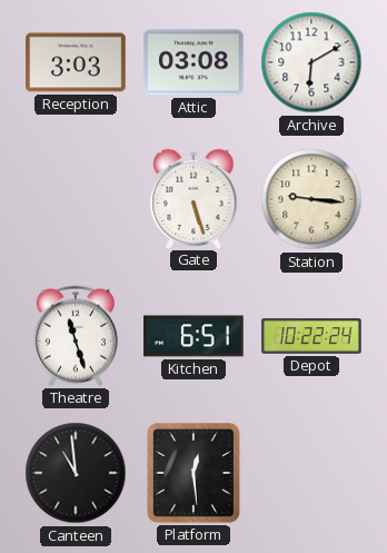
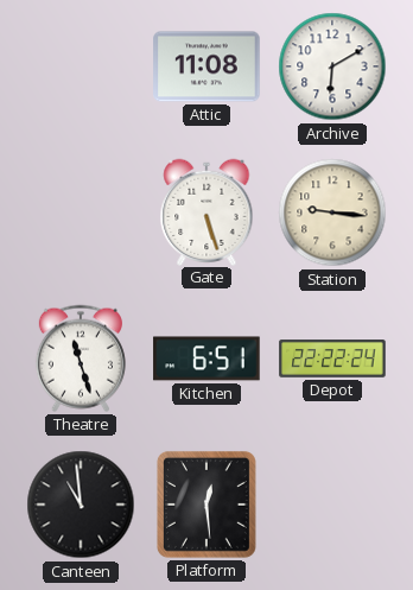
Reception: 3:03 -> none (76, 62)
Attic: 03:08 -> 11:08 (206, 66)
Depot: 10:22 -> 22:22 (332, 359)
